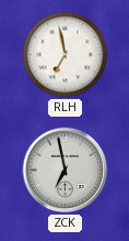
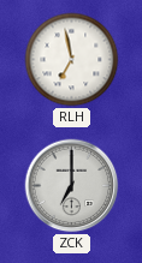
ZCK: 6:58 -> 7:00 (72, 186)
